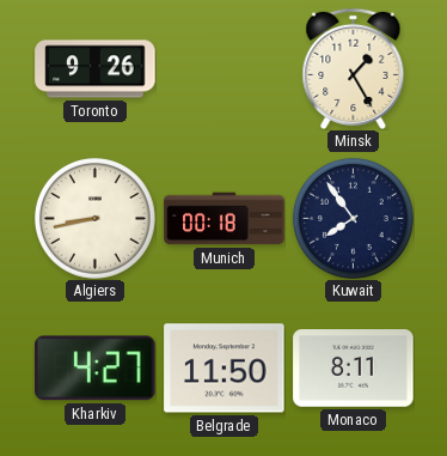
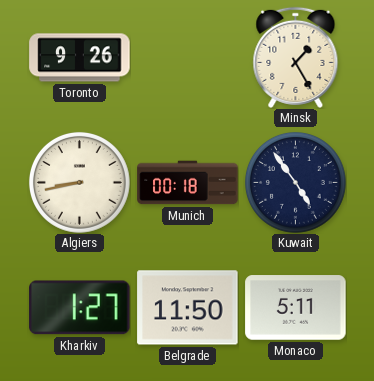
Kuwait: 7:54 -> 4:54 (295, 182)
Kharkiv: 4:27 -> 1:27 (80, 308)
Monaco: 8:11 -> 5:11 (296, 308)
